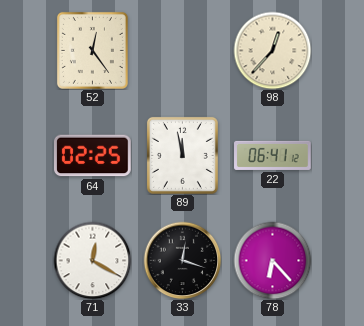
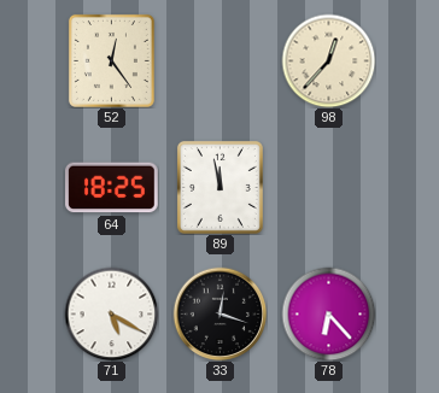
64: 02:25 -> 18:25 (112, 188)
22: 06:41 -> none (273, 155)
71: 12:20 -> 5:20 (111, 313)
